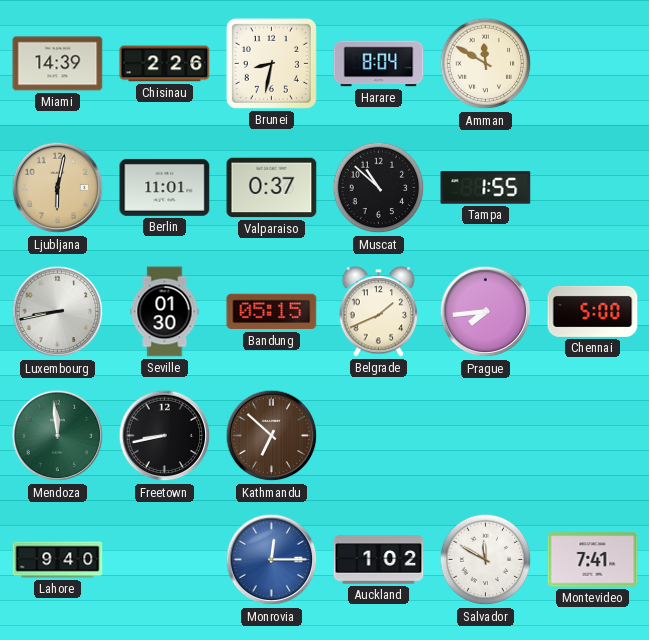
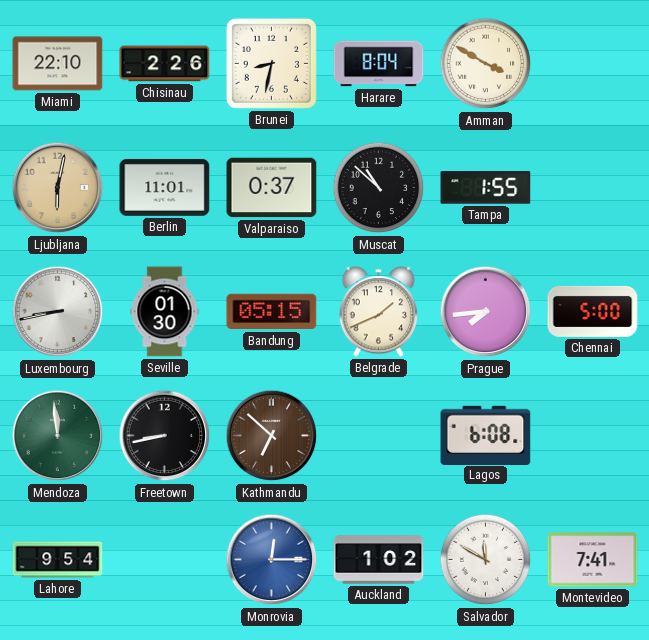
Miami: 14:39 -> 22:10 (58, 64)
Amman: 11:50 -> 3:50 (486, 64)
Lagos: none -> 6:08 (486, 435)
Lahore: 9:40 -> 9:54 (58, 560)
